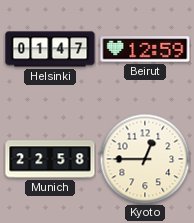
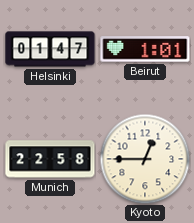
Beirut: 12:59 -> 1:01 (145, 49)
